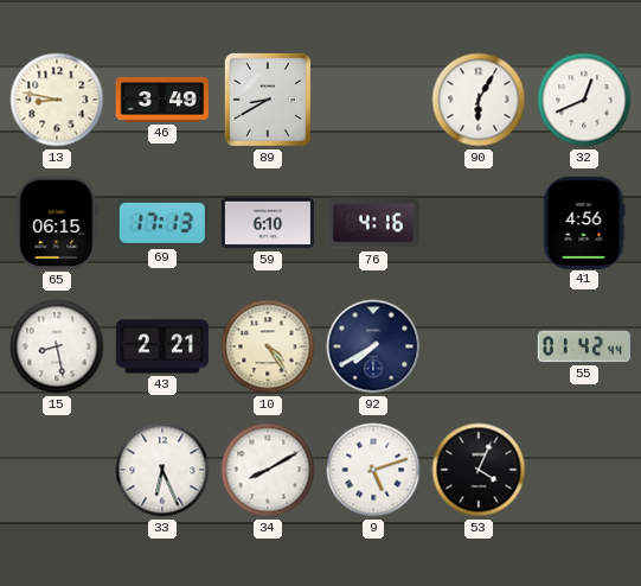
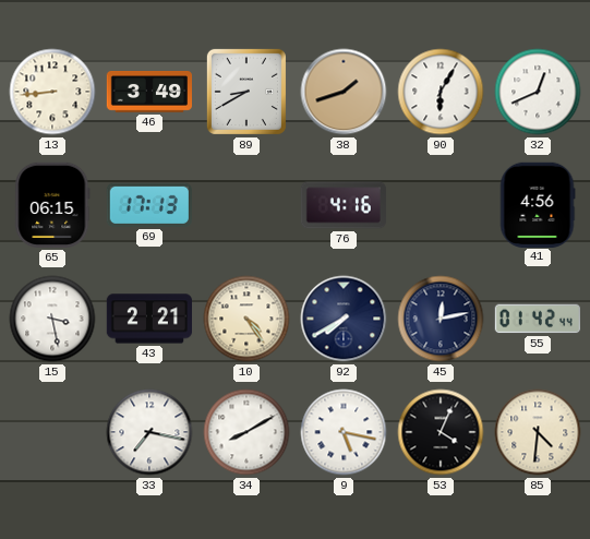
13: 8:47 -> 8:44 (52, 92)
38: none -> 1:42 (344, 92)
59: 6:10 -> none (267, 223)
15: 8:28 -> 3:28 (52, 319)
45: none -> 12:13 (441, 319)
33: 6:26 -> 7:17 (149, 432)
9: 5:12 -> 5:17 (344, 432)
85: none -> 4:31 (538, 432)
